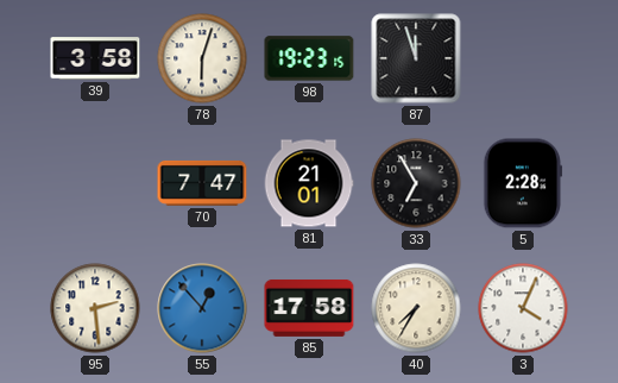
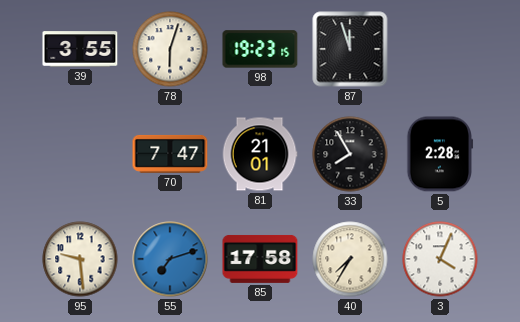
39: 3:58 -> 3:55 (80, 49)
33: 6:55 -> 7:55 (350, 154)
95: 2:29 -> 9:29 (80, 259)
55: 12:53 -> 7:12 (170, 259)
